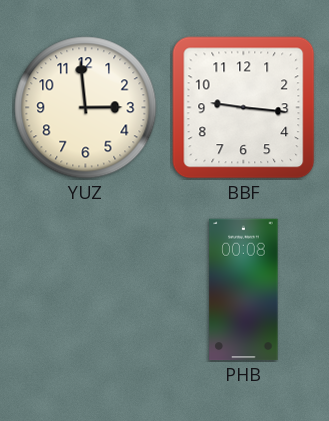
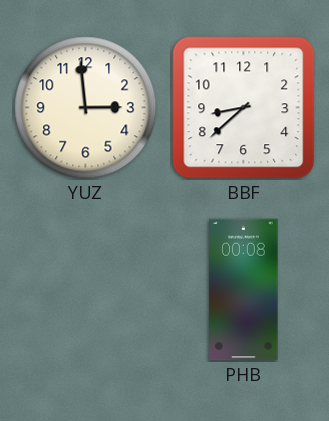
BBF: 9:16 -> 8:38 (244, 108)
